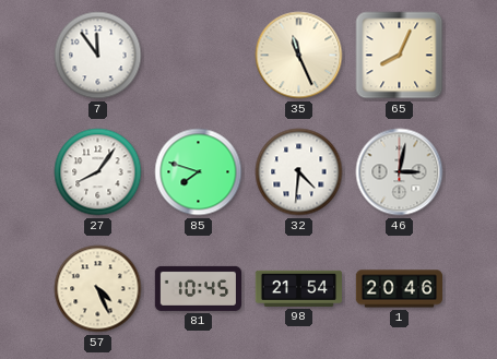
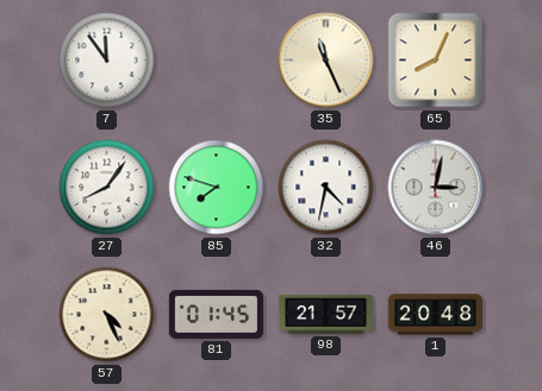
32: 4:31 -> 4:32 (326, 188)
81: 10:45 -> 01:45 (216, 314)
98: 21:54 -> 21:57 (326, 314)
1: 20:46 -> 20:48 (435, 315)
